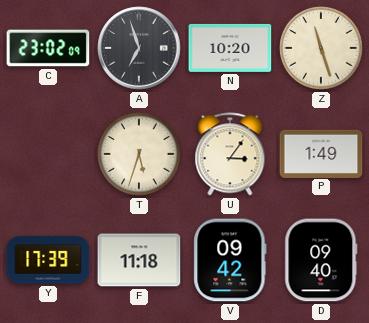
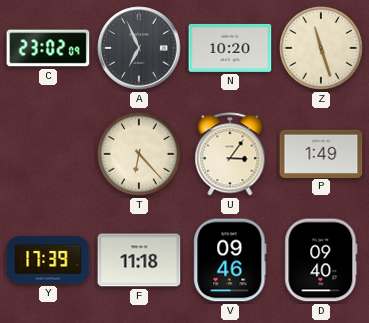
A: 6:57 -> 6:56 (139, 48)
T: 5:33 -> 6:23 (139, 154)
V: 09:42 -> 09:46 (230, 260)
